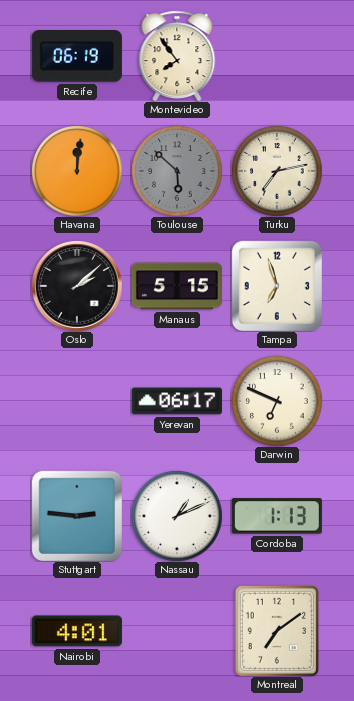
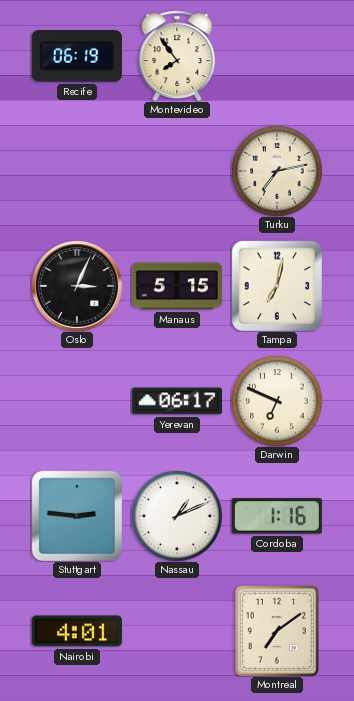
Havana: 12:01 -> none (77, 171)
Toulouse: 5:52 -> none (177, 171)
Oslo: 2:08 -> 3:04 (77, 286)
Tampa: 6:57 -> 7:02 (276, 285)
Cordoba: 1:13 -> 1:16 (277, 516)
